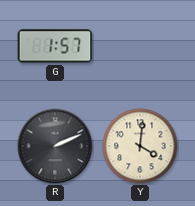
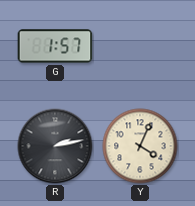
R: 2:11 -> 2:13 (55, 146)
Y: 4:01 -> 4:04 (140, 146)
